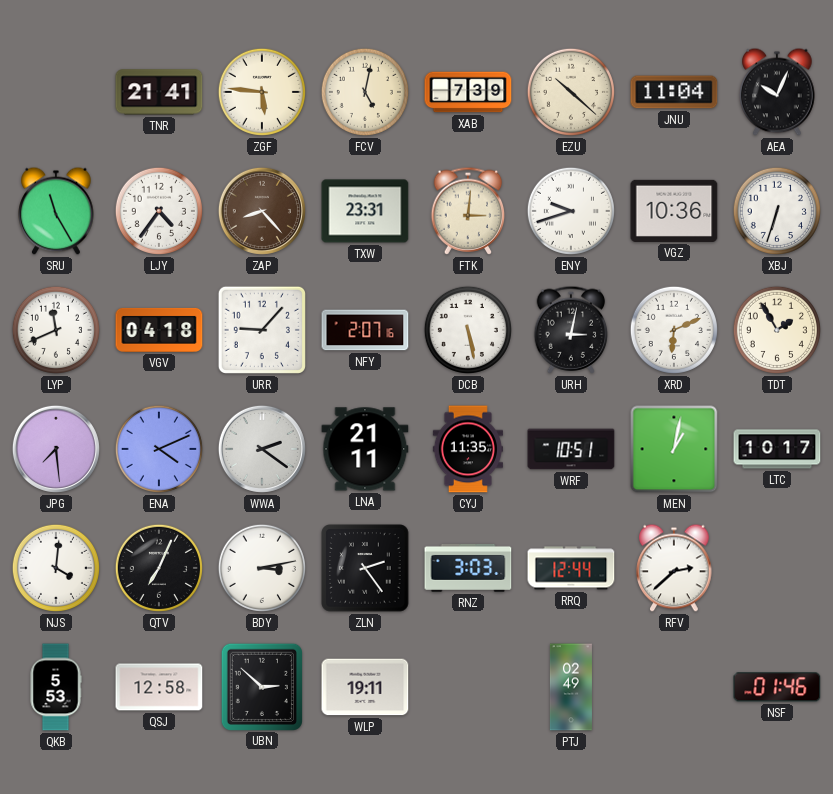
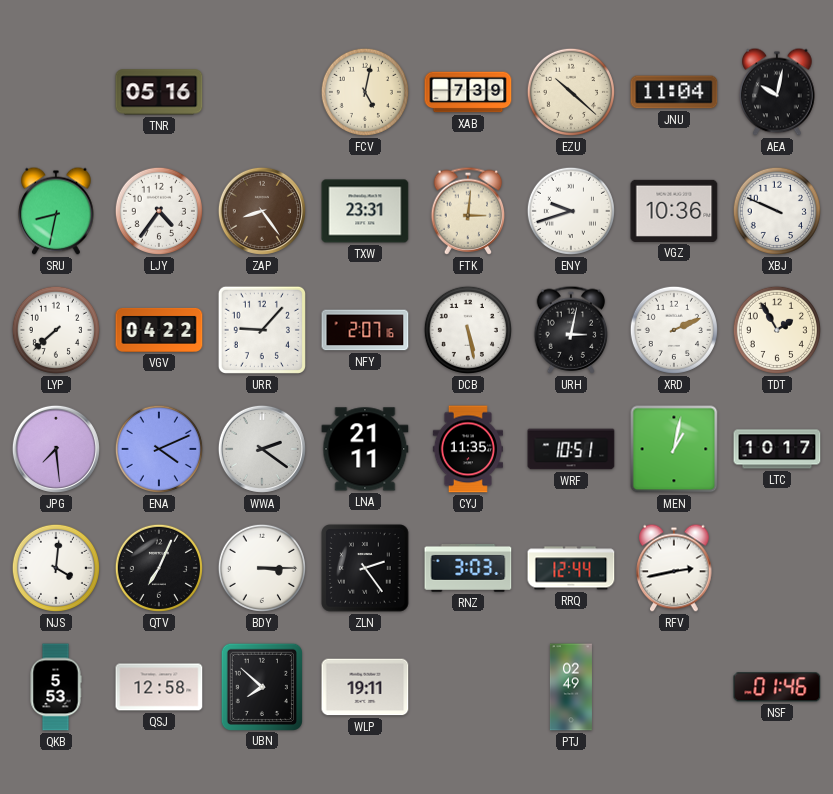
TNR: 21:41 -> 05:16 (159, 92)
ZGF: 5:46 -> none (262, 92)
AEA: 10:04 -> 10:02 (777, 92)
SRU: 11:25 -> 8:32 (56, 211)
ZAP: 8:23 -> 8:24 (262, 211)
XBJ: 6:33 -> 9:49 (777, 211)
LYP: 11:41 -> 7:38 (56, 330)
VGV: 04:18 -> 04:22 (159, 330)
XRD: 6:11 -> 2:11 (674, 330)
BDY: 3:13 -> 3:15 (262, 568)
RFV: 2:38 -> 2:43 (674, 568)
UBN: 2:52 -> 7:52 (262, 686)
